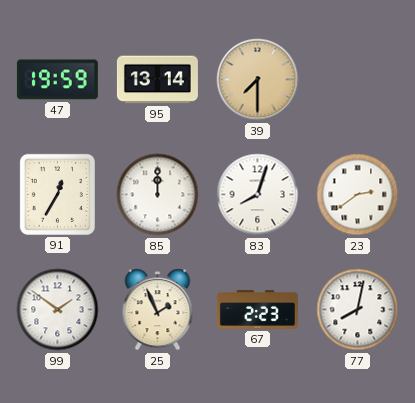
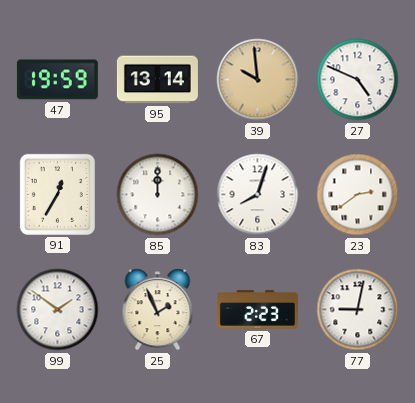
39: 7:30 -> 9:59 (258, 80)
27: none -> 4:49 (358, 80)
77: 8:02 -> 9:02 (358, 310)
